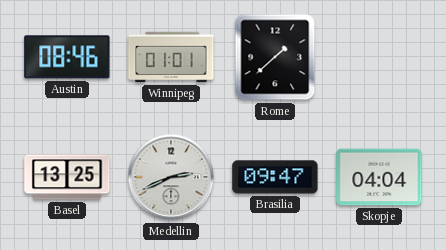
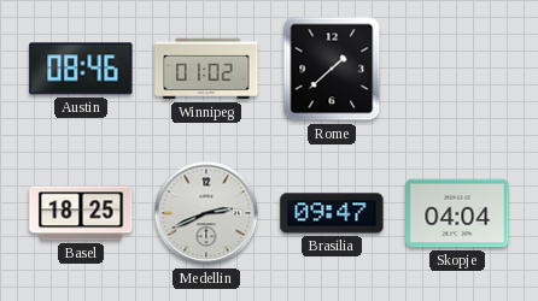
Winnipeg: 01:01 -> 01:02 (206, 69)
Basel: 13:25 -> 18:25 (81, 213)
